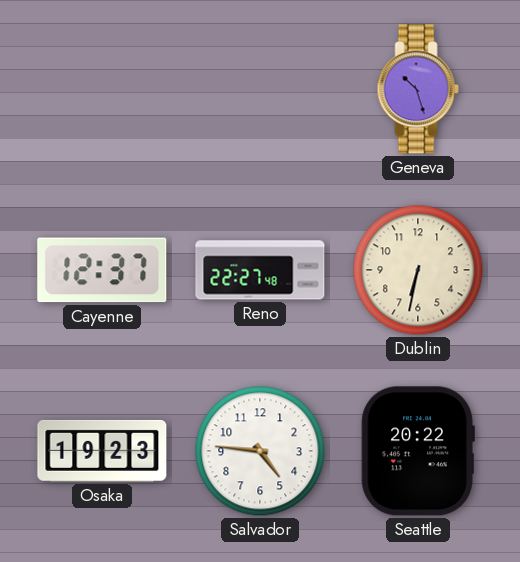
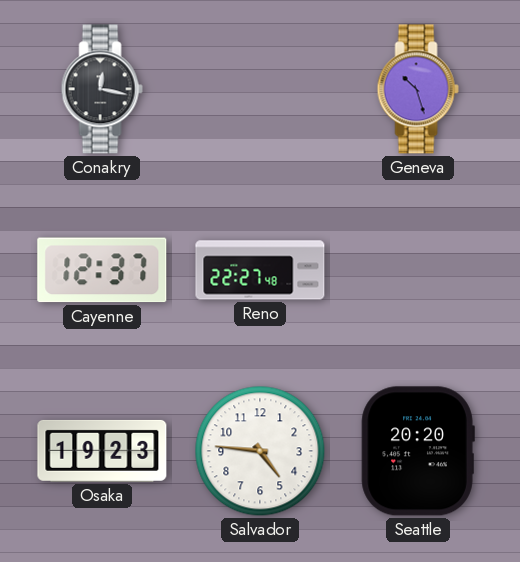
Conakry: none -> 12:17 (102, 89)
Dublin: 6:32 -> none (418, 270)
Seattle: 20:22 -> 20:20 (418, 451)
